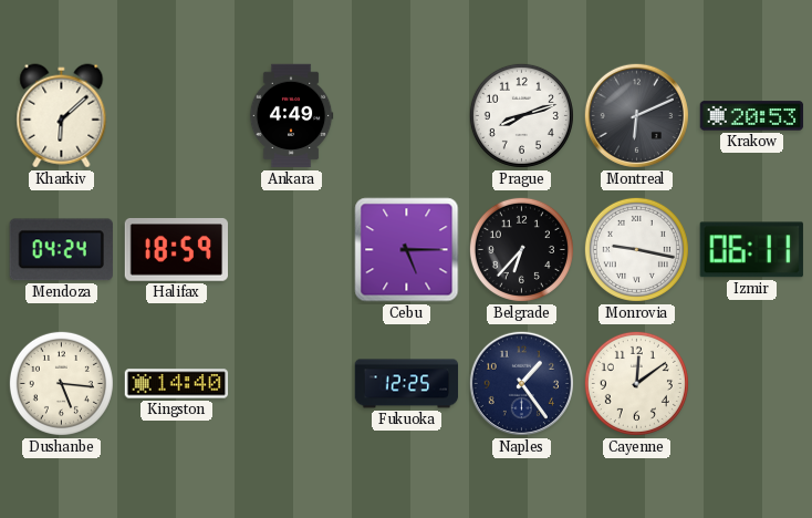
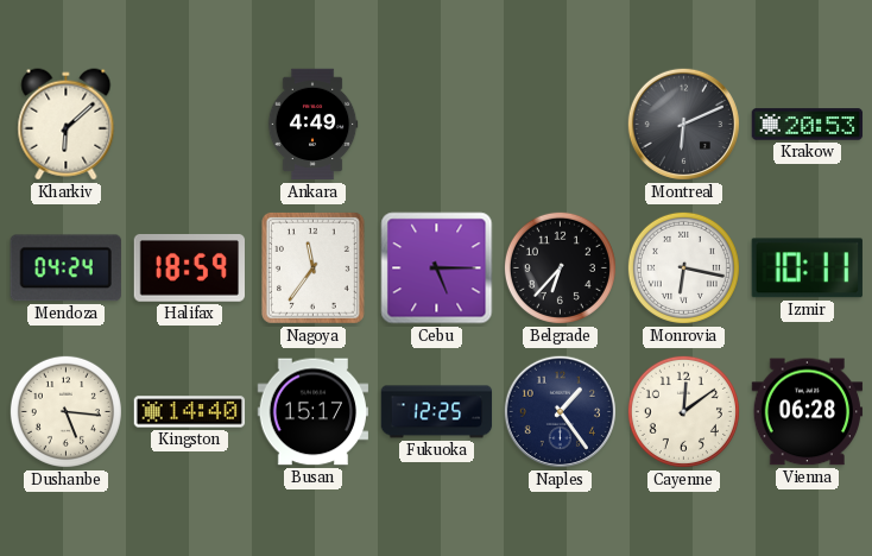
Prague: 8:12 -> none (521, 115)
Nagoya: none -> 11:36 (312, 267)
Monrovia: 9:17 -> 6:17 (683, 267)
Izmir: 06:11 -> 10:11 (807, 268)
Busan: none -> 15:17 (314, 412)
Vienna: none -> 06:28 (808, 412)
